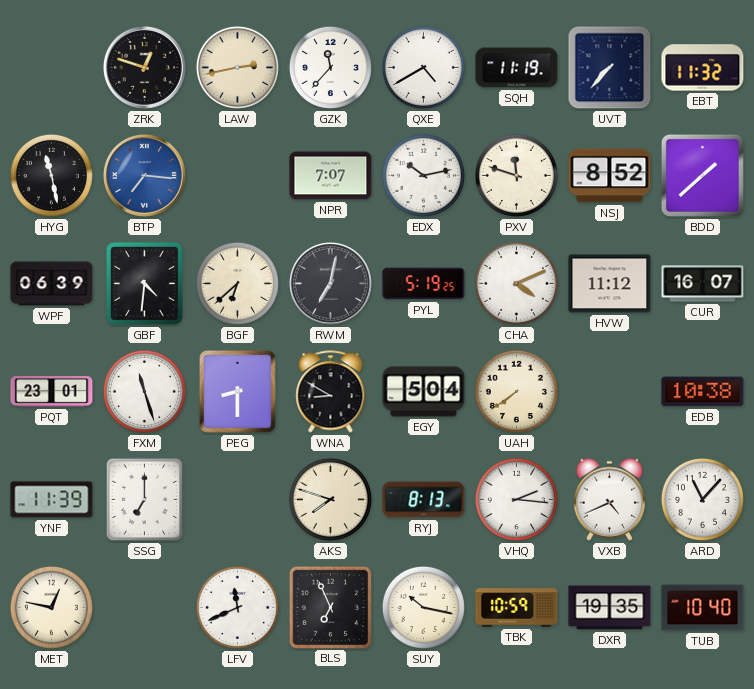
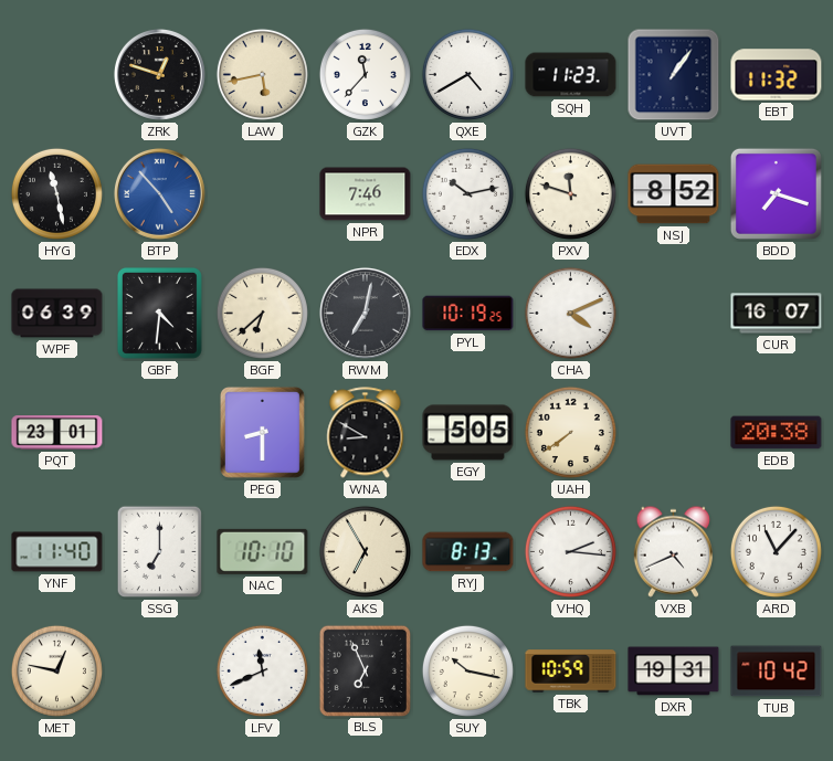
LAW: 2:43 -> 5:43 (262, 74)
SQH: 11:19 -> 11:23 (571, 75)
UVT: 7:37 -> 1:06 (674, 75)
BTP: 7:16 -> 4:53 (159, 193)
NPR: 7:07 -> 7:46 (366, 194)
BDD: 1:38 -> 7:18 (776, 193)
PYL: 5:19 -> 10:19 (468, 314)
HVW: 11:12 -> none (610, 284)
FXM: 11:27 -> none (144, 391)
EGY: 5:04 -> 5:05 (468, 433)
EDB: 10:38 -> 20:38 (777, 433)
YNF: 11:39 -> 11:40 (57, 552)
NAC: none -> 10:10 (263, 551)
AKS: 7:48 -> 6:55 (365, 551)
DXR: 19:35 -> 19:31 (674, 672)
TUB: 10:40 -> 10:42 (777, 672)
